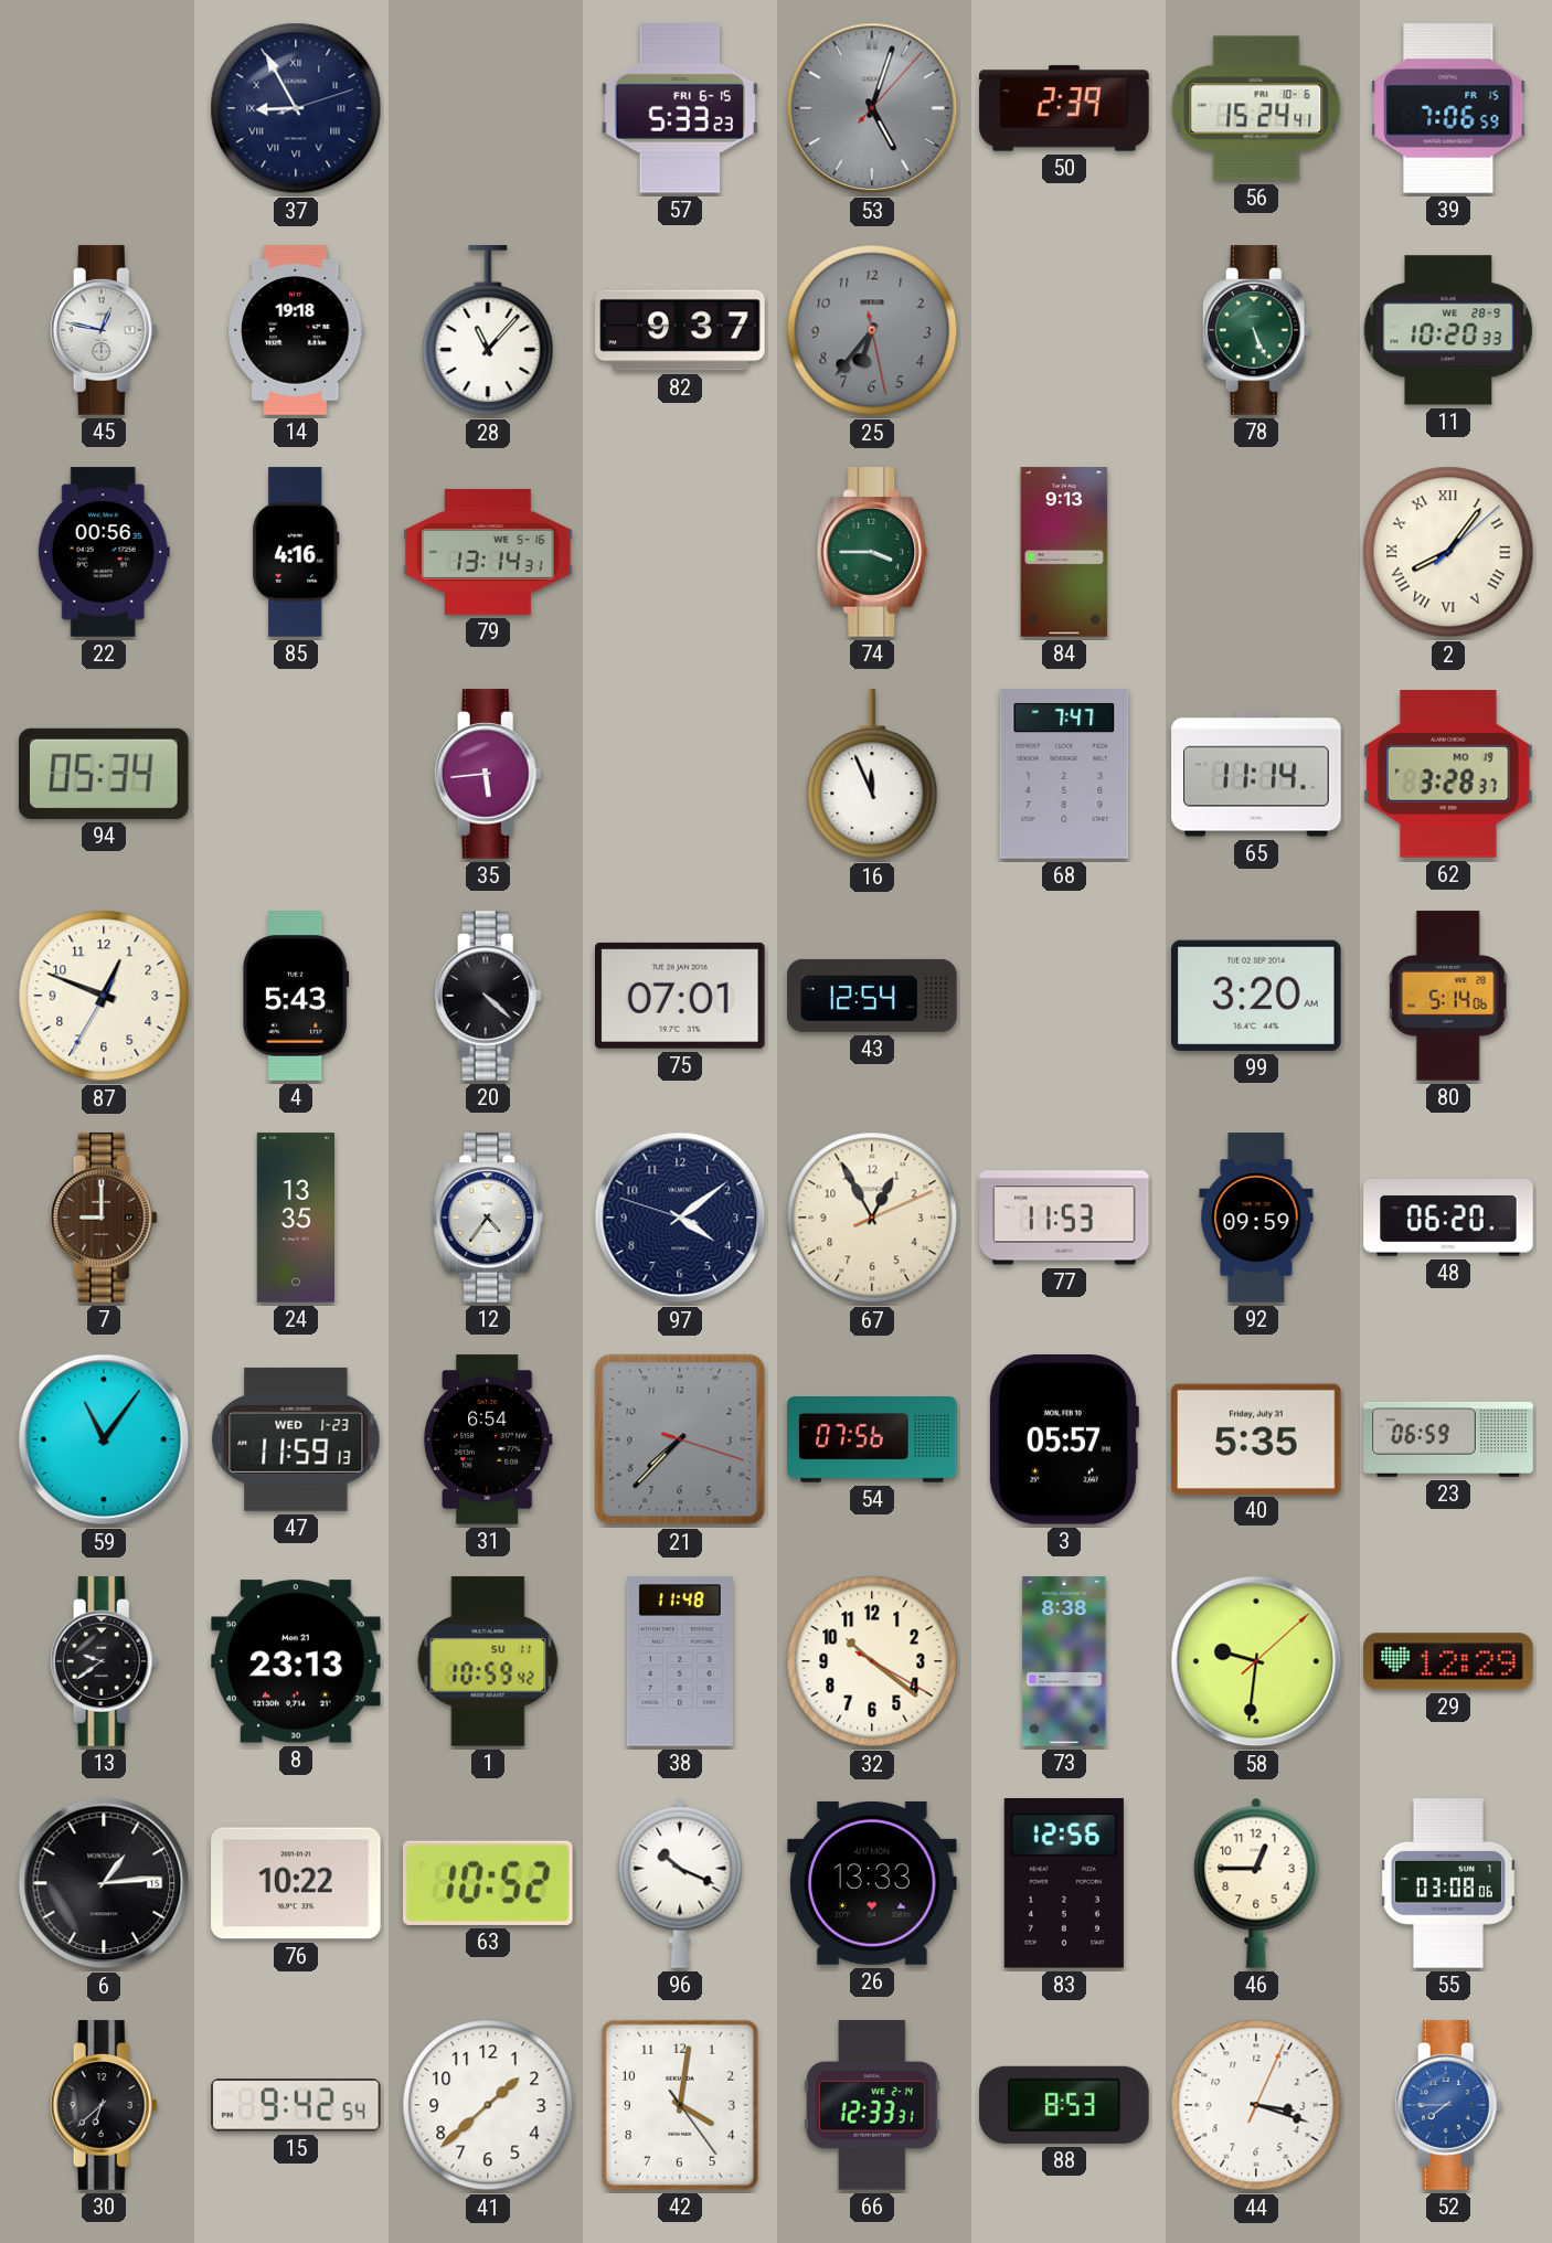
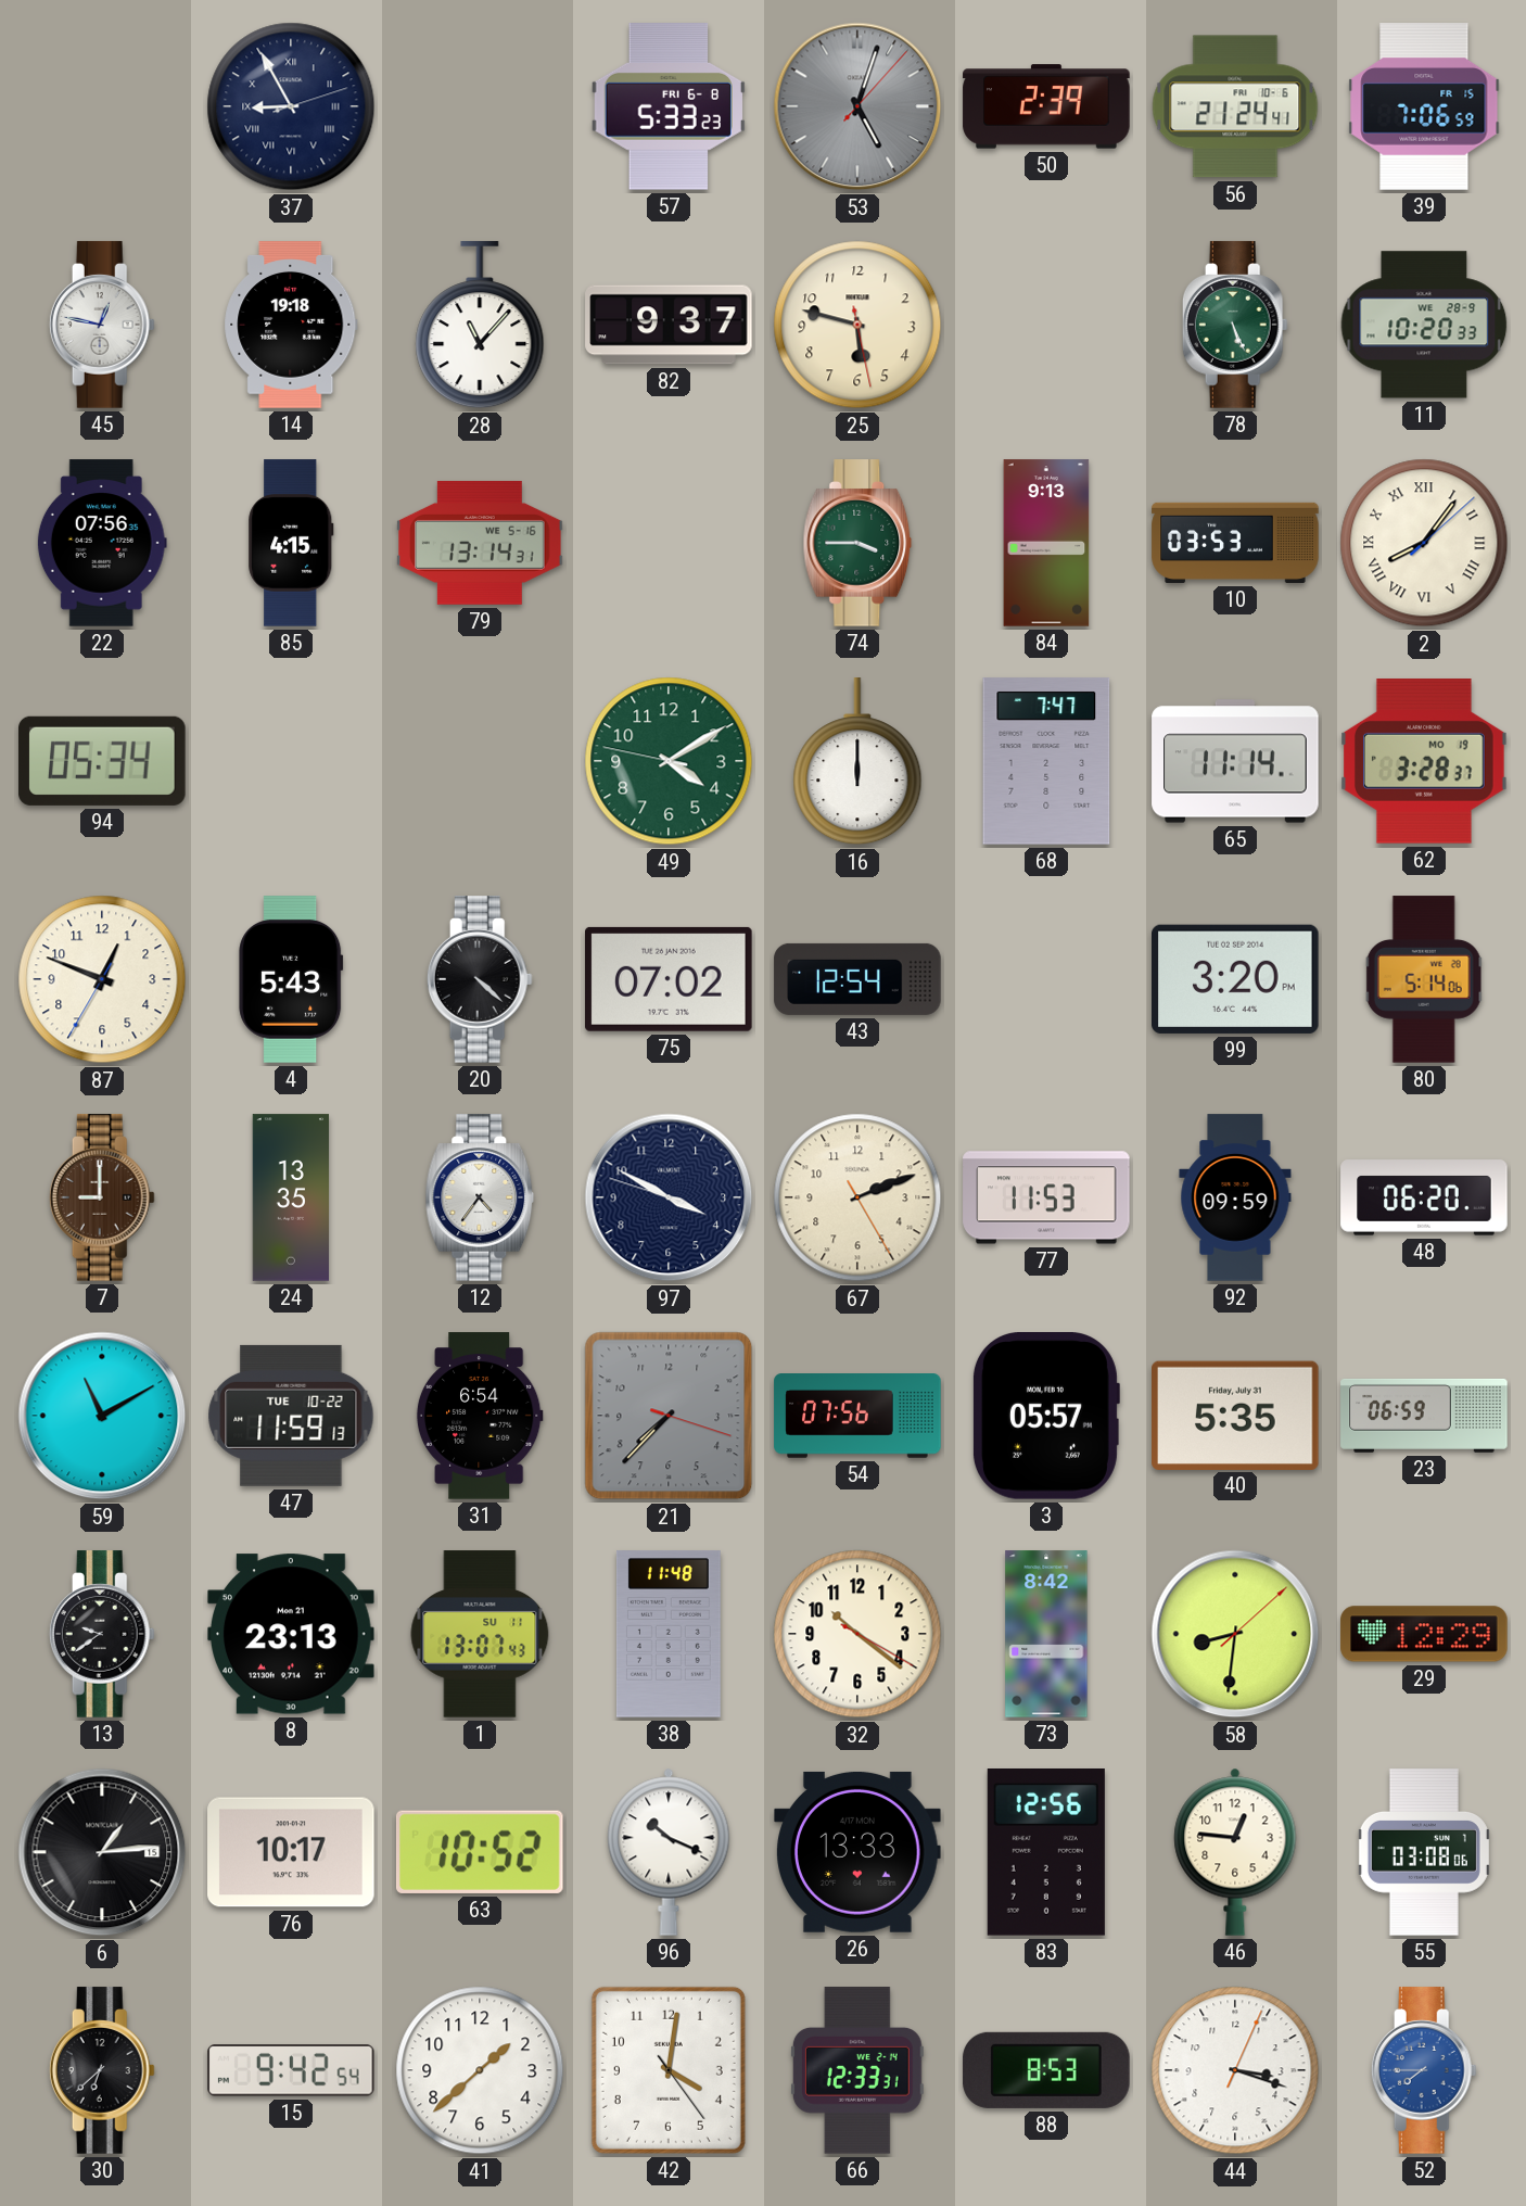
57 date: FRI 6-15 -> FRI 6-8 (669, 107)
56: 15:24 -> 21:24 (1235, 106)
25: 6:36 -> 5:47 (857, 325)
25 dial: grey -> cream (857, 325)
22: 00:56 -> 07:56 (102, 543)
85: 4:16 -> 4:15 (291, 543)
10: none -> 03:53 (1235, 543)
35: 5:44 -> none (488, 774)
49: none -> 4:09 (669, 761)
16: 11:56 -> 12:00 (857, 762)
75: 07:01 -> 07:02 (670, 979)
99: 3:20 AM -> 3:20 PM (1236, 979)
97: 4:08 -> 3:49 (669, 1197)
67: 12:55 -> 2:11 (857, 1197)
59: 11:06 -> 11:10 (102, 1416)
47 date: WED 1-23 -> TUE 10-22 (291, 1416)
1: 10:59 -> 13:07 (480, 1634)
73: 8:38 -> 8:42 (1046, 1634)
58: 9:31 -> 8:31 (1235, 1634)
76: 10:22 -> 10:17 (291, 1852)
46: 12:45 -> 12:46 (1235, 1852)
